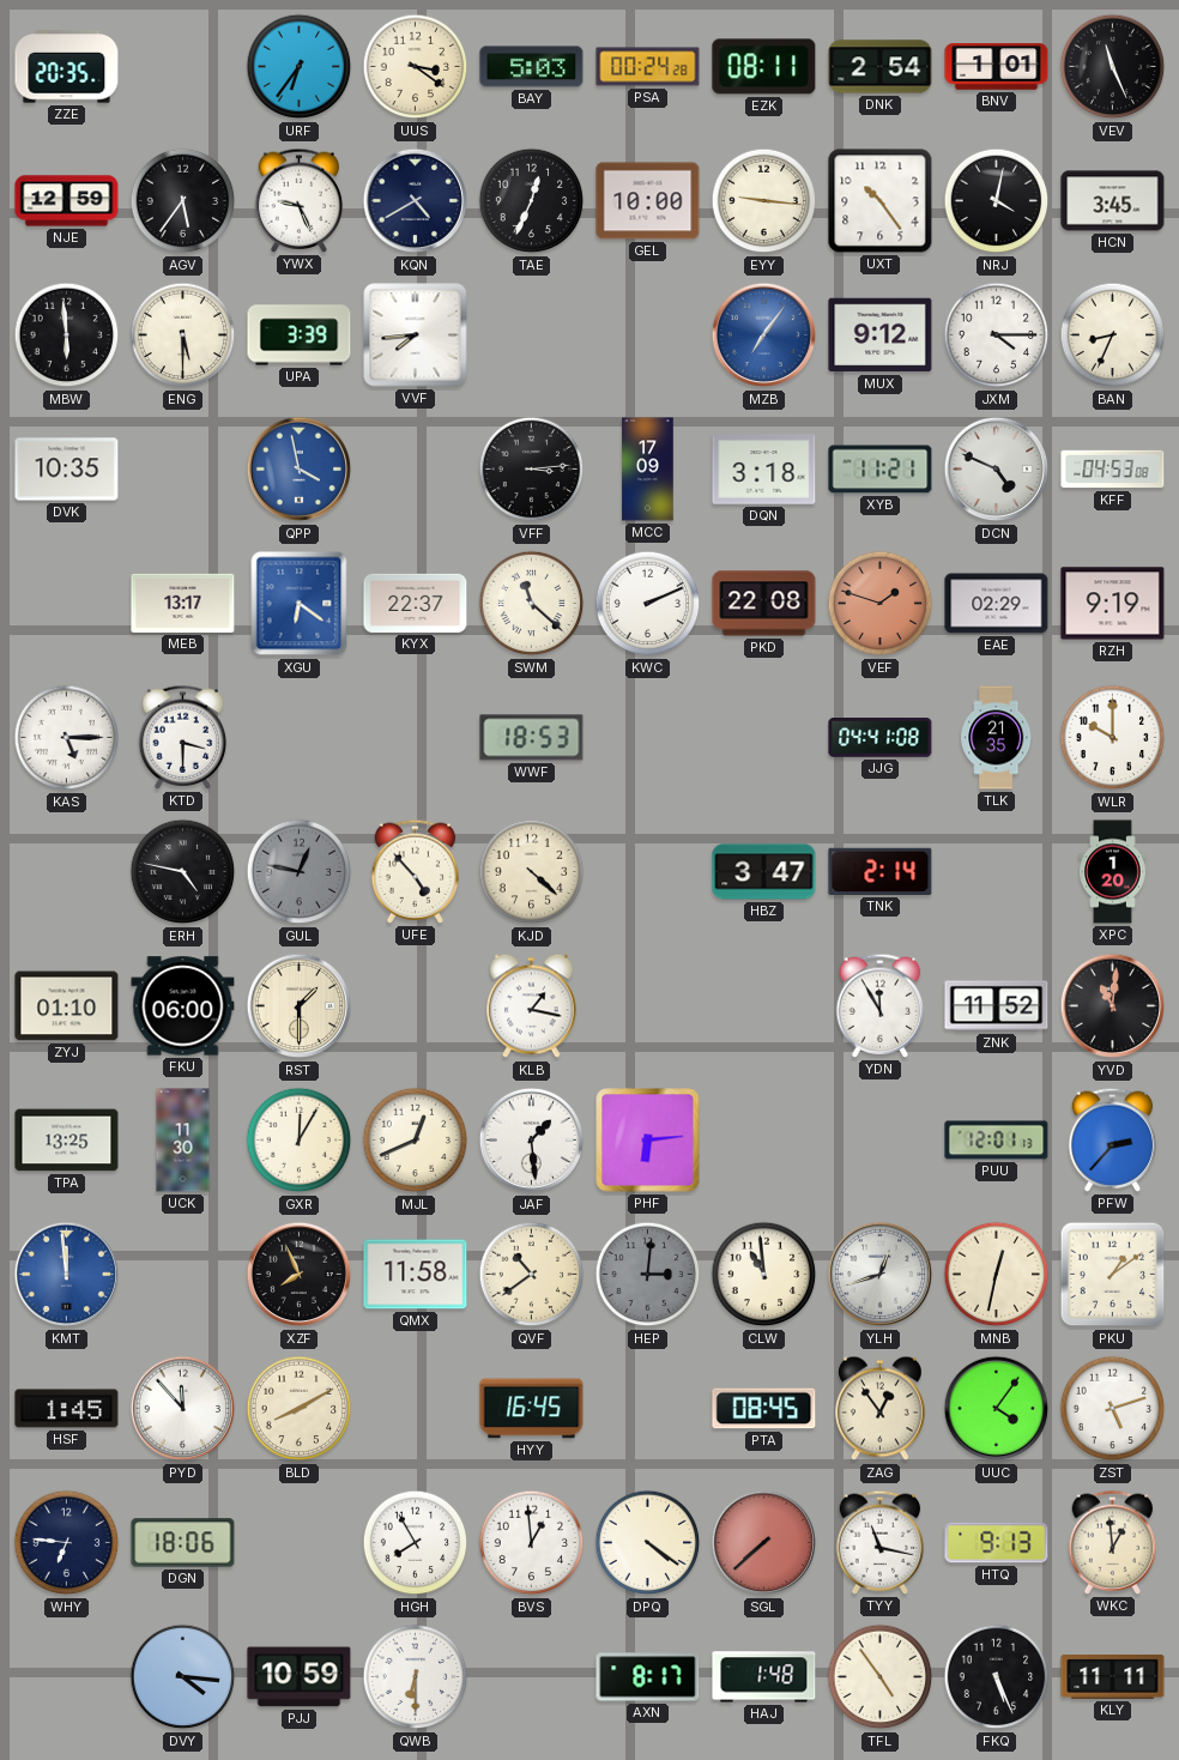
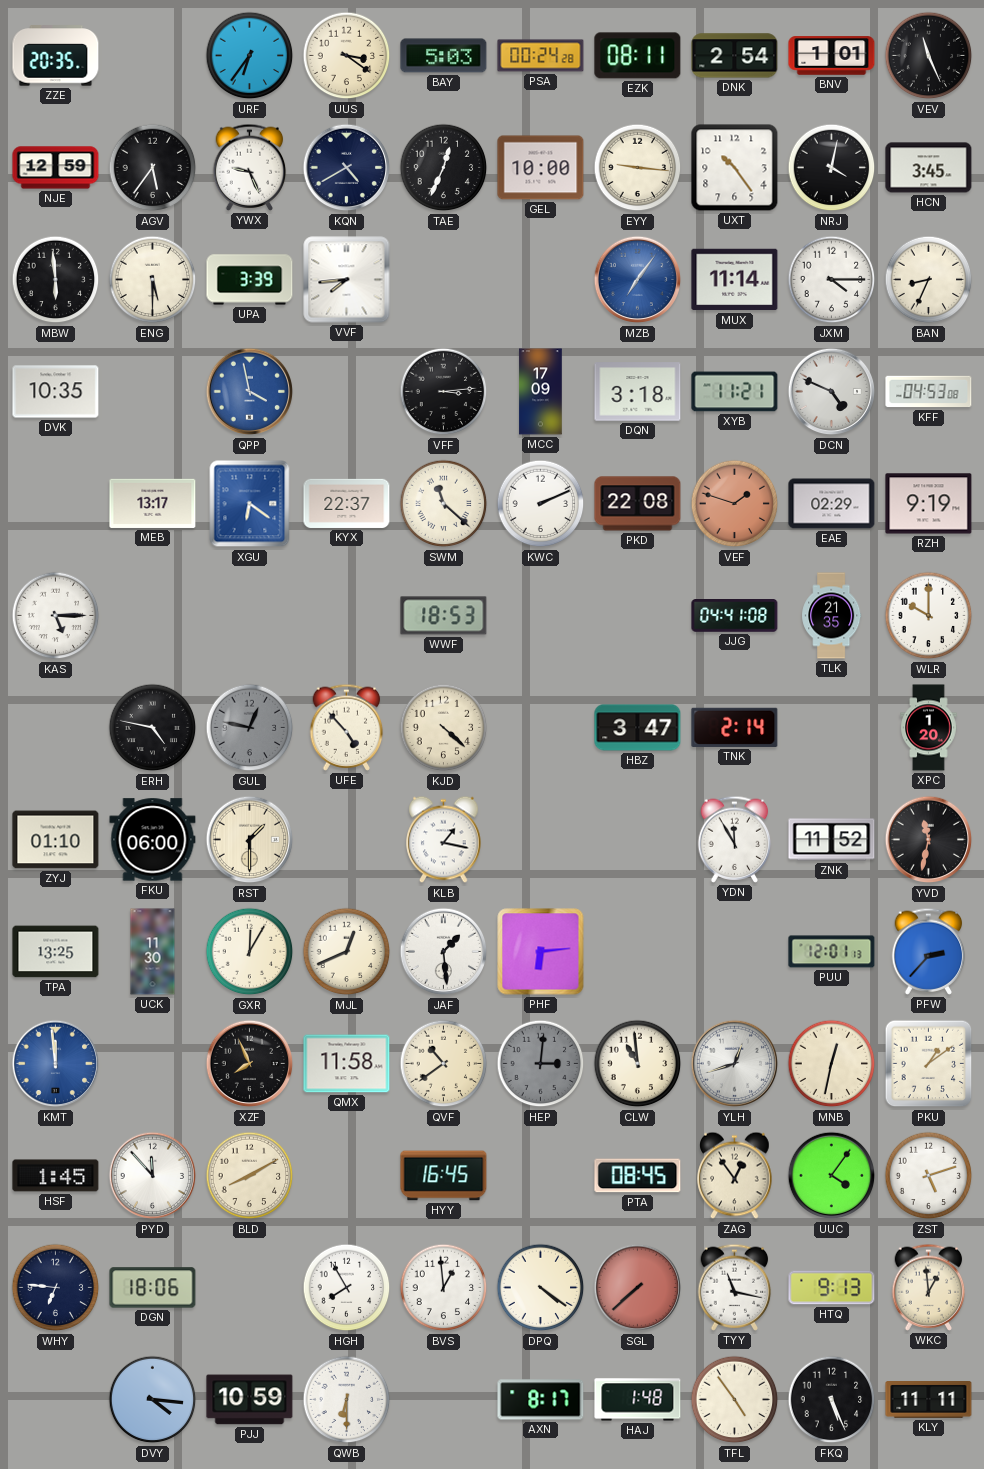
MUX: 9:12 -> 11:14 (735, 280)
KTD: 3:30 -> none (183, 737)
YVD: 11:01 -> 11:32 (929, 840)
